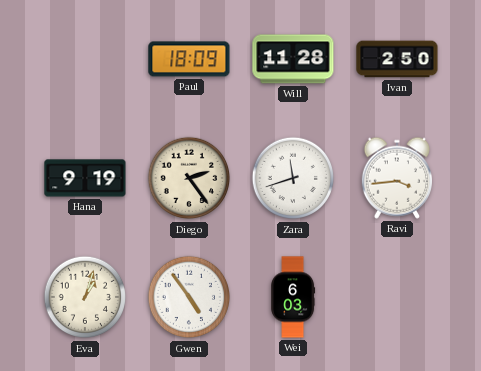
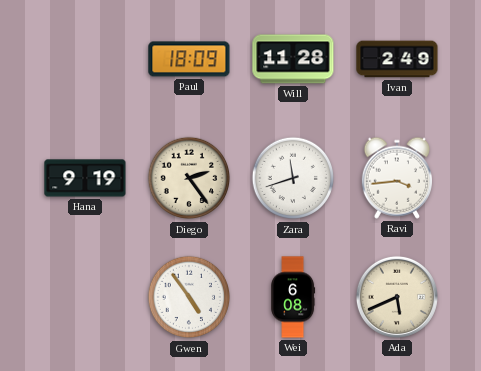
Ivan: 2:50 -> 2:49 (397, 59)
Eva: 1:03 -> none (85, 297)
Wei: 6:03 -> 6:08 (293, 297)
Ada: none -> 5:41 (397, 297)
